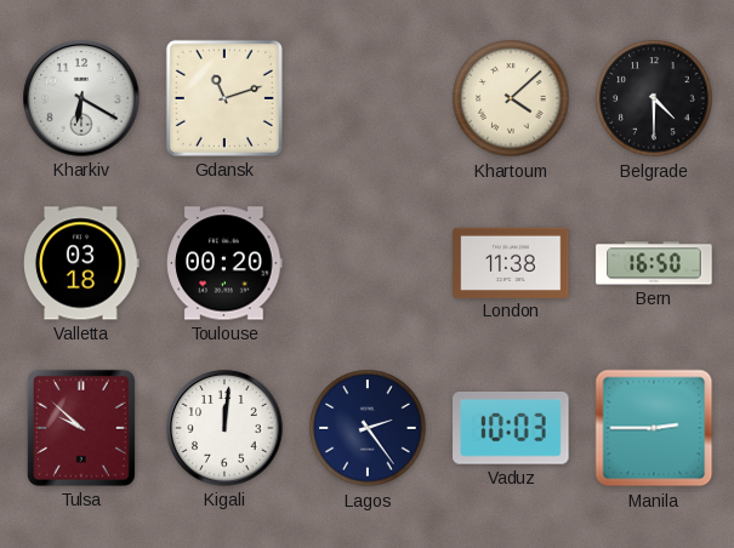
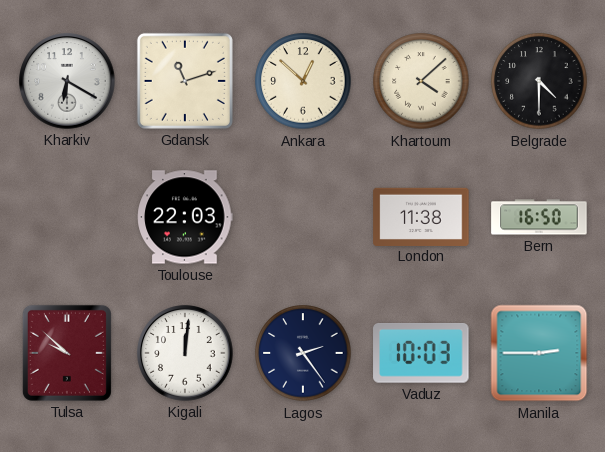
Ankara: none -> 12:52 (303, 81)
Valletta: 03:18 -> none (82, 263)
Toulouse: 00:20 -> 22:03 (185, 217)
